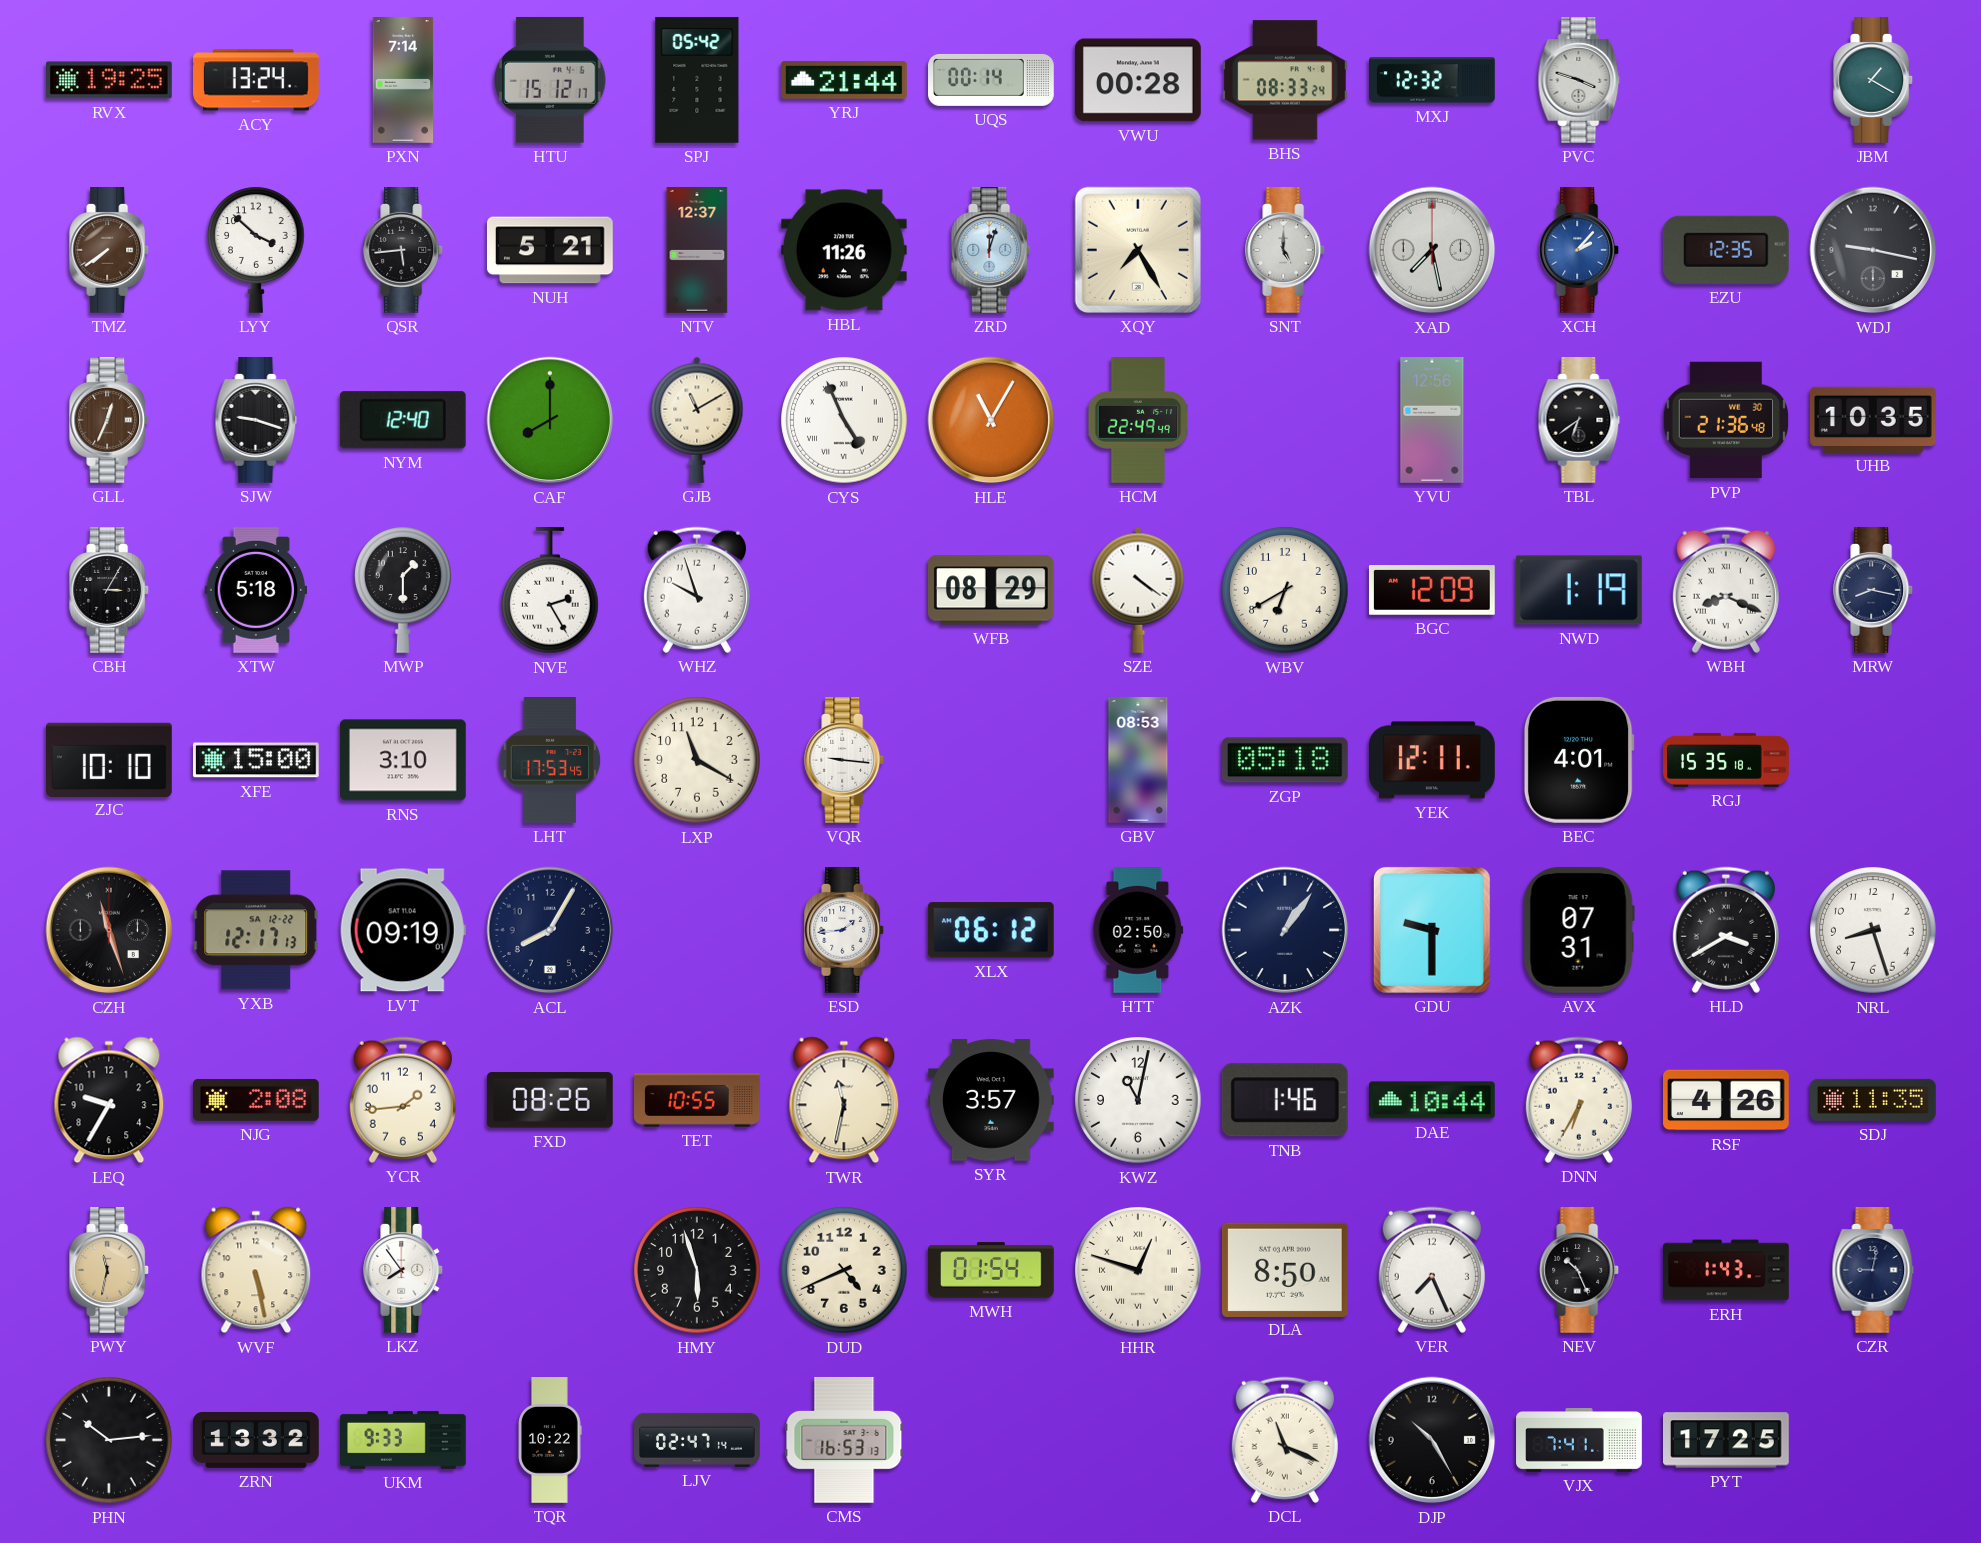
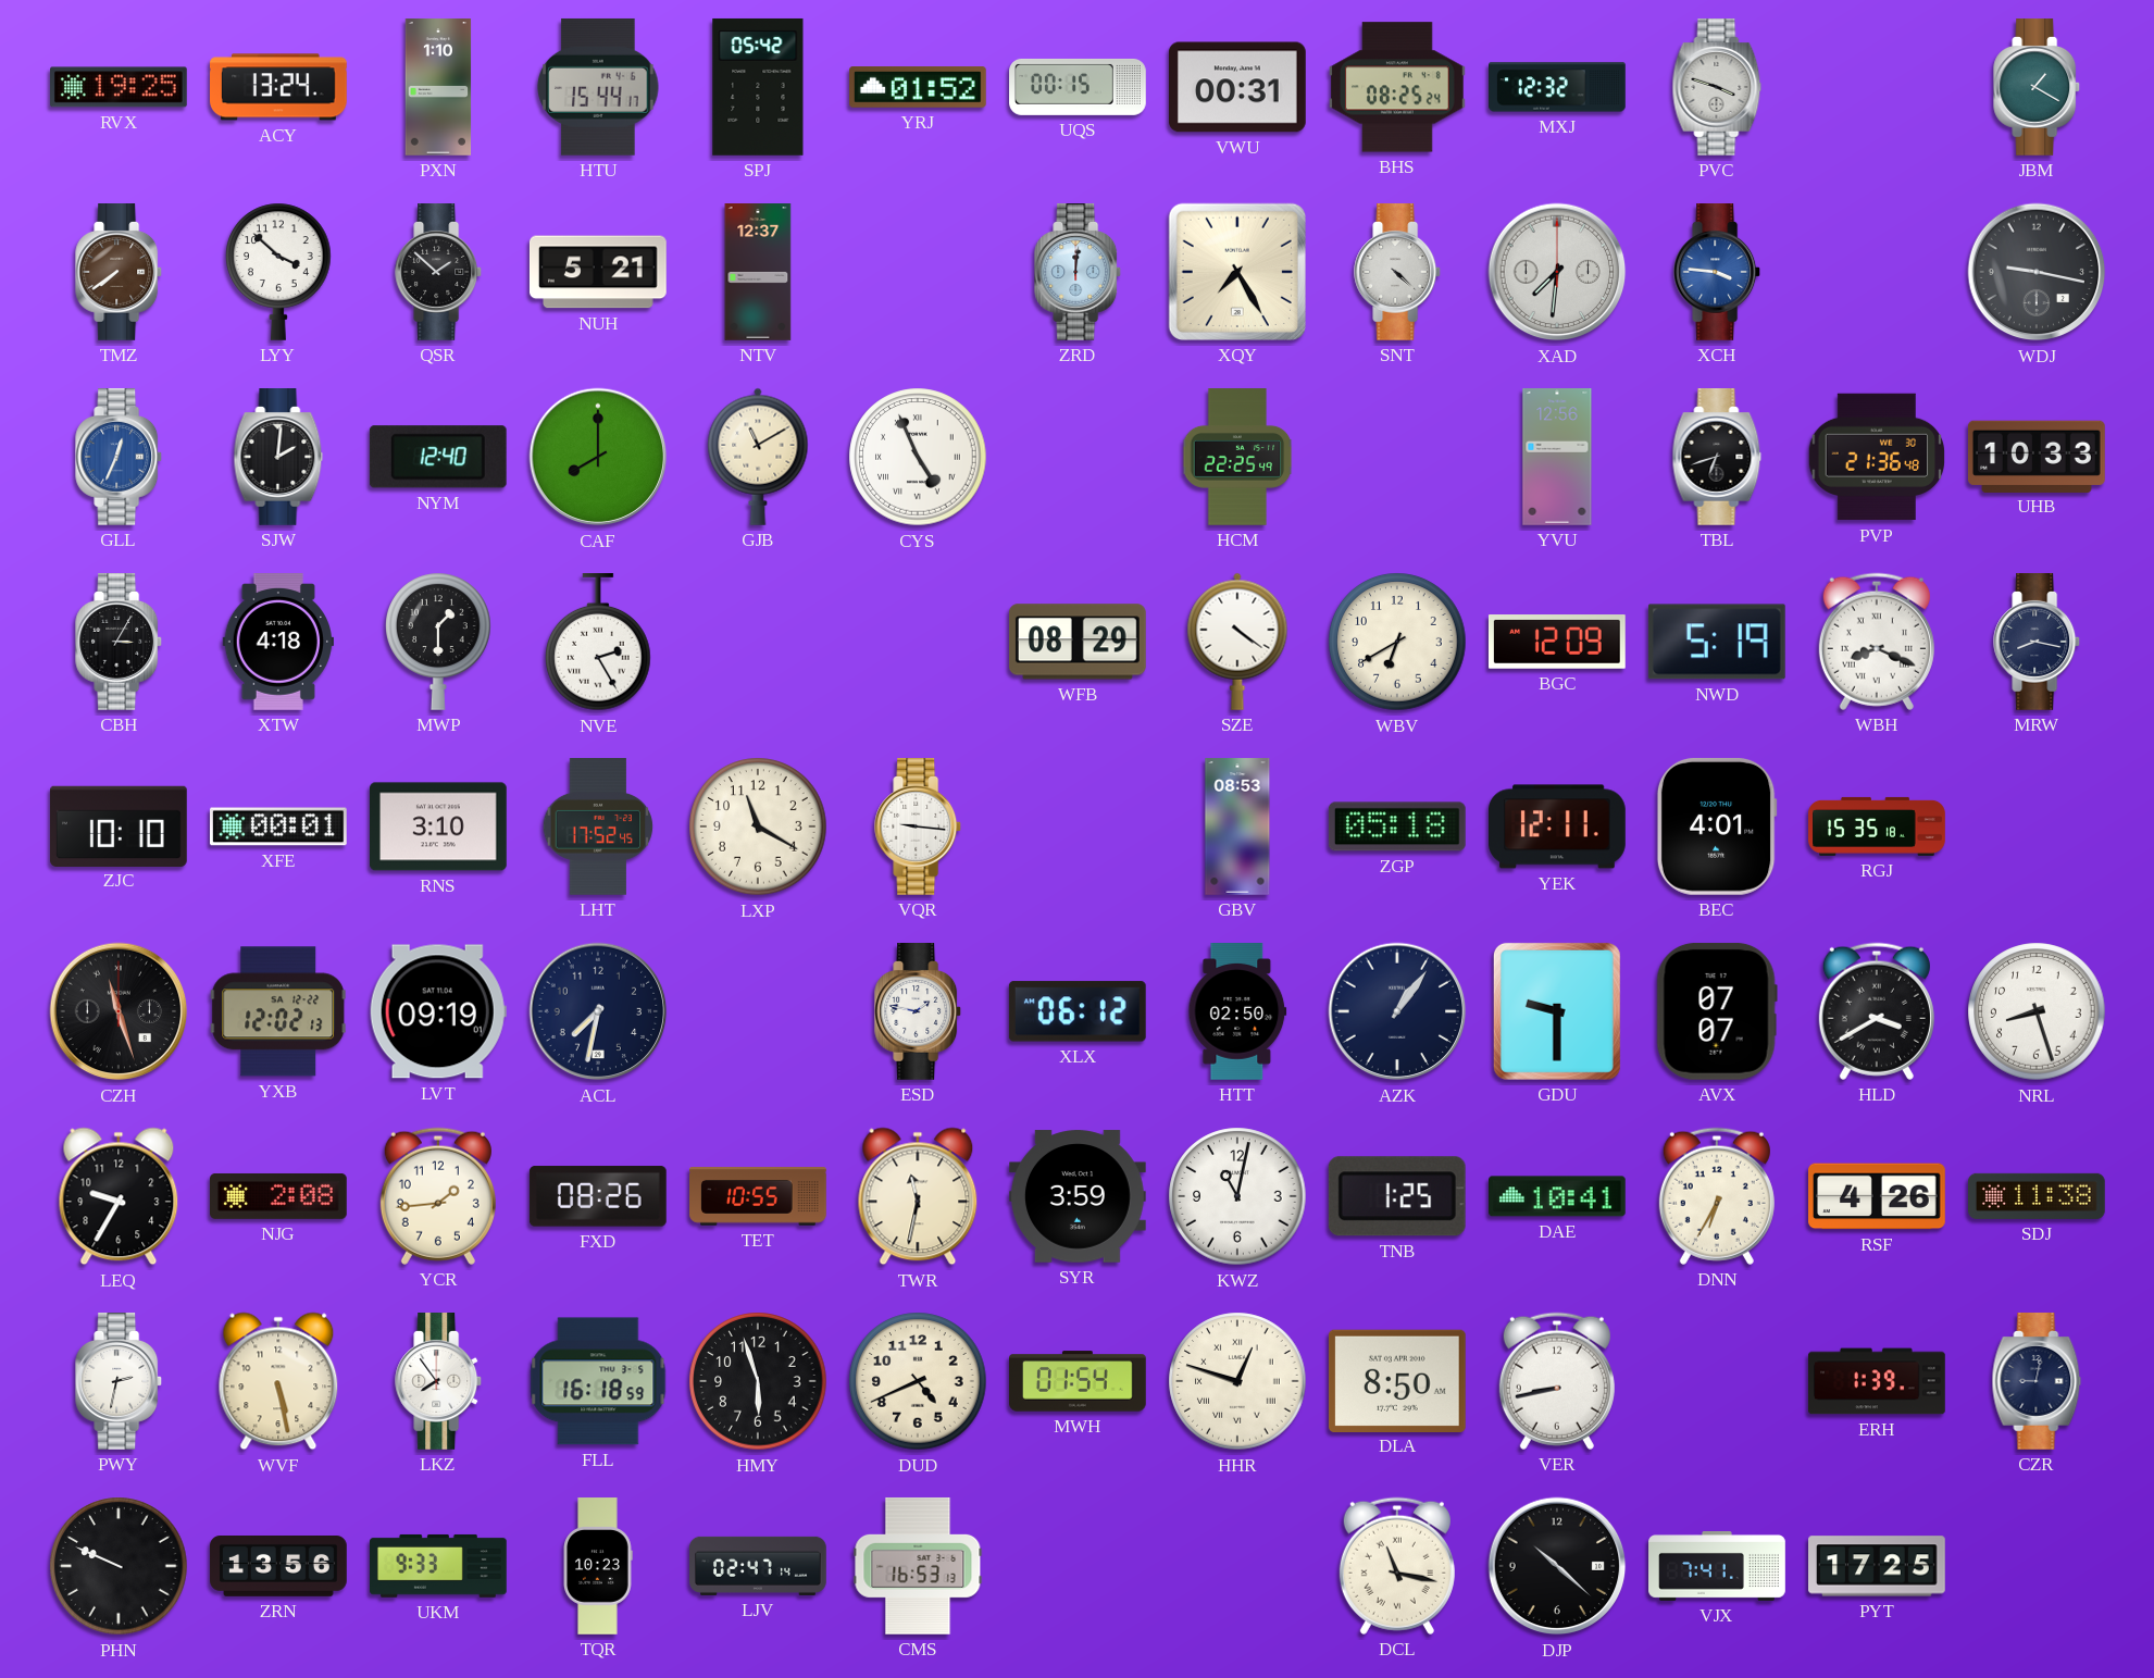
PXN: 7:14 -> 1:10 (438, 87)
HTU: 15:12 -> 15:44 (598, 87)
YRJ: 21:44 -> 01:52 (919, 88)
UQS: 00:14 -> 00:15 (1078, 87)
VWU: 00:28 -> 00:31 (1237, 87)
BHS: 08:33 -> 08:25 (1397, 87)
QSR: 5:44 -> 1:52 (439, 273)
HBL: 11:26 -> none (844, 250)
ZRD: 12:03 -> 12:01 (1079, 273)
SNT: 5:00 -> 4:22 (1398, 273)
XAD: 7:28 -> 7:31 (1557, 272)
XCH: 2:07 -> 3:46 (1718, 273)
EZU: 12:35 -> none (1726, 250)
GLL dial: brown -> blue (120, 458)
SJW: 9:18 -> 2:01 (278, 458)
HLE: 11:05 -> none (991, 420)
HCM: 22:49 -> 22:25 (1237, 458)
TBL: 6:39 -> 6:42 (1717, 458)
UHB: 10:35 -> 10:33 (2037, 456)
XTW: 5:18 -> 4:18 (277, 643)
WHZ: 9:57 -> none (697, 590)
NWD: 1:19 -> 5:19 (1717, 642)
XFE: 15:00 -> 00:01 (279, 826)
LHT: 17:53 -> 17:52 (598, 828)
YXB: 12:17 -> 12:02 (278, 1011)
ACL: 8:05 -> 7:32 (598, 1011)
ESD: 1:44 -> 1:47 (919, 1012)
AVX: 07:31 -> 07:07 (1717, 1011)
SYR: 3:57 -> 3:59 (1079, 1196)
TNB: 1:46 -> 1:25 (1397, 1196)
DAE: 10:44 -> 10:41 (1558, 1196)
SDJ: 11:35 -> 11:38 (2038, 1196)
PWY: 11:32 -> 2:32 (120, 1382)
PWY dial: champagne -> white (120, 1382)
FLL: none -> 16:18 (598, 1381)
VER: 7:26 -> 8:43 (1557, 1381)
NEV: 10:26 -> none (1580, 1271)
ERH: 1:43 -> 1:39 (1878, 1381)
PHN: 10:14 -> 9:49 (119, 1566)
ZRN: 13:32 -> 13:56 (278, 1567)
TQR: 10:22 -> 10:23 (598, 1566)
DCL: 11:19 -> 11:17 (1397, 1566)
DJP: 10:25 -> 10:22 (1557, 1566)
